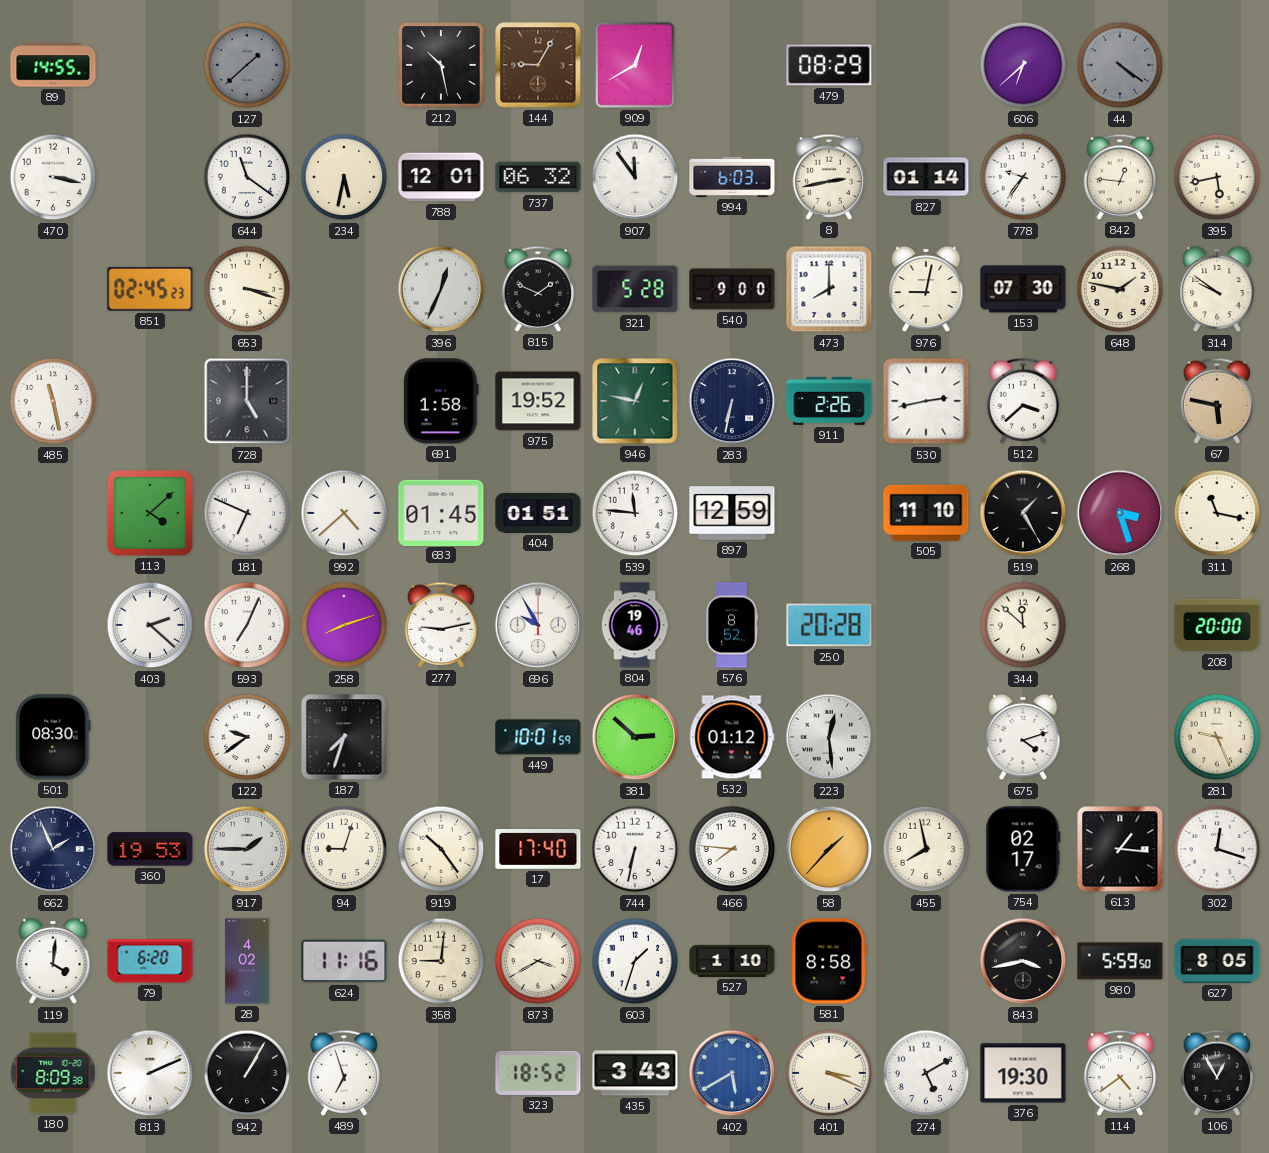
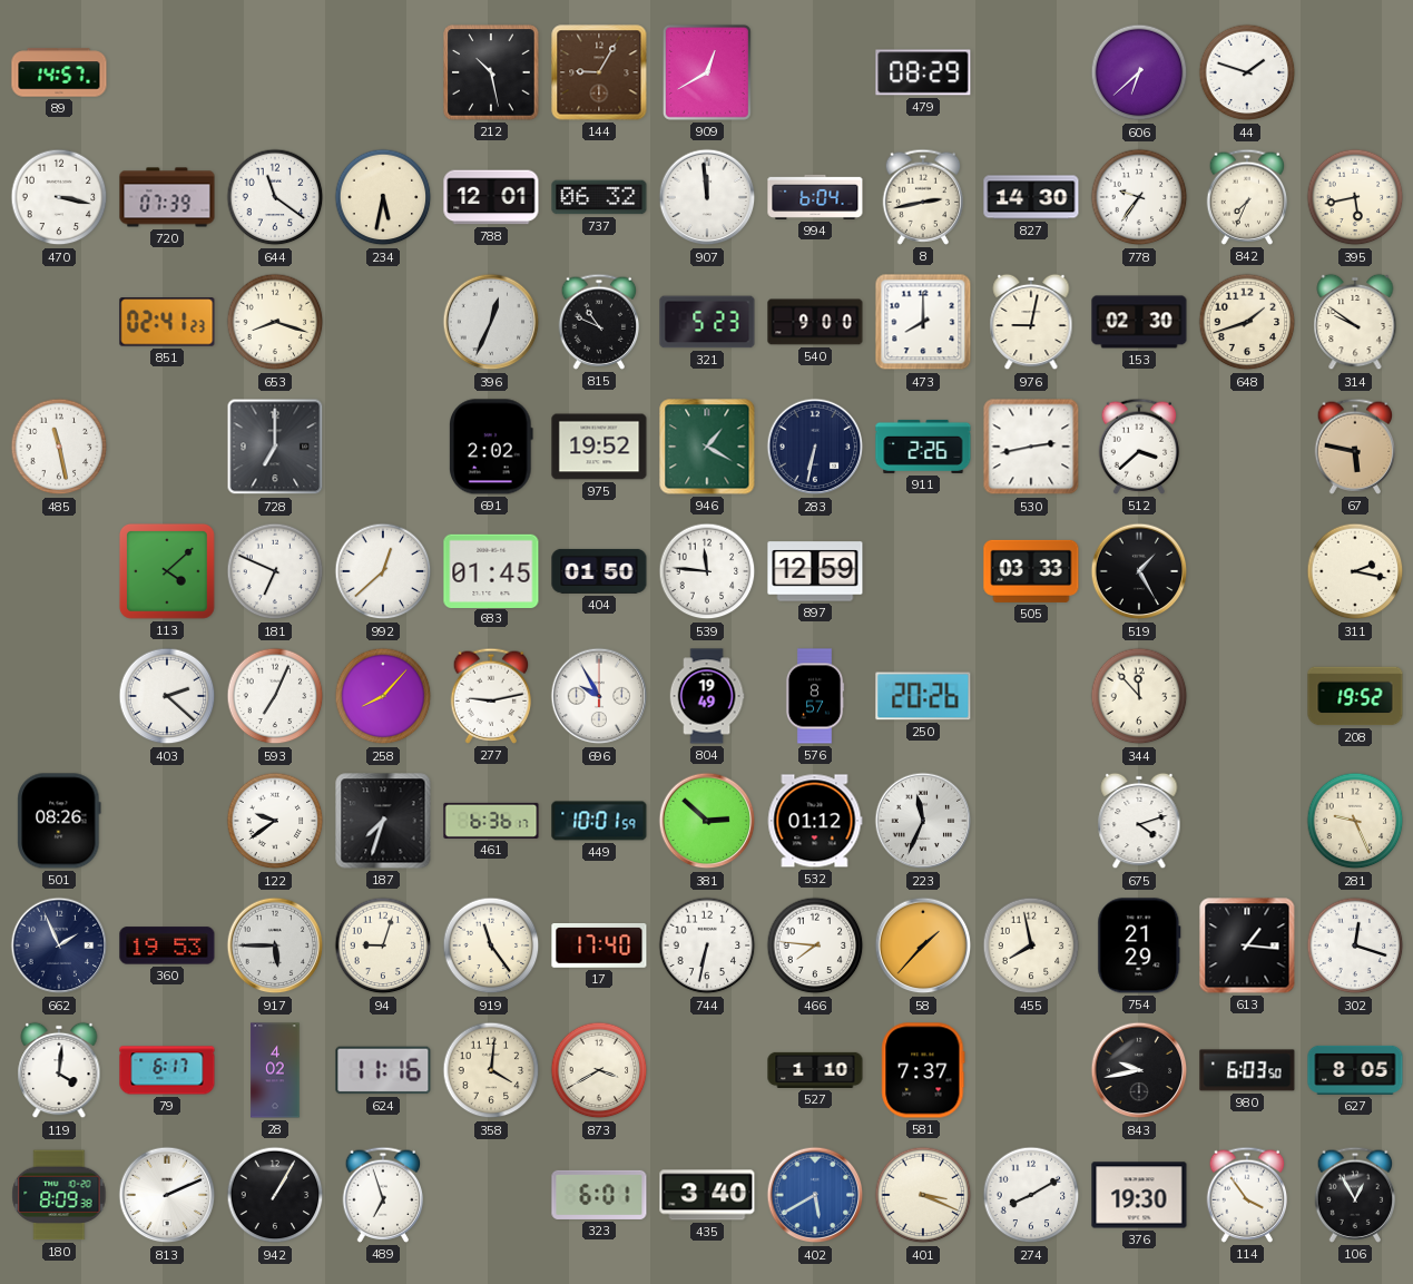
89: 14:55 -> 14:57 (59, 72)
127: 1:38 -> none (247, 65)
44: 4:21 -> 1:48 (1247, 72)
44 dial: grey -> white (1247, 72)
720: none -> 07:39 (167, 197)
907: 11:54 -> 11:59 (707, 197)
994: 6:03 -> 6:04 (815, 197)
827: 01:14 -> 14:30 (1031, 197)
842: 12:46 -> 7:34 (1247, 197)
851: 02:45 -> 02:41 (167, 322)
653: 3:18 -> 8:18 (275, 322)
815: 1:49 -> 10:49 (599, 322)
321: 5:28 -> 5:23 (707, 322)
153: 07:30 -> 02:30 (1139, 322)
648: 1:47 -> 1:42 (1247, 322)
728: 5:00 -> 7:00 (275, 447)
691: 1:58 -> 2:02 (491, 447)
946: 12:47 -> 1:20 (707, 447)
992: 4:38 -> 12:38 (383, 571)
404: 01:51 -> 01:50 (599, 571)
505: 11:10 -> 03:33 (1031, 571)
268: 3:27 -> none (1120, 513)
311: 11:17 -> 2:17 (1355, 571)
258: 8:12 -> 8:07 (383, 696)
804: 19:46 -> 19:49 (707, 696)
576: 8:52 -> 8:57 (815, 696)
250: 20:28 -> 20:26 (923, 696)
344: 11:52 -> 11:53 (1139, 696)
208: 20:00 -> 19:52 (1355, 696)
501: 08:30 -> 08:26 (59, 821)
461: none -> 6:36 (491, 821)
223: 12:29 -> 11:34 (923, 821)
917: 1:45 -> 5:45 (275, 945)
919: 10:24 -> 11:24 (491, 945)
754: 02:17 -> 21:29 (1139, 945)
79: 6:20 -> 6:17 (167, 1070)
358: 9:01 -> 4:01 (491, 1070)
603: 1:33 -> none (635, 961)
581: 8:58 -> 7:37 (923, 1070)
843: 3:43 -> 9:43 (1139, 1070)
980: 5:59 -> 6:03 (1247, 1070)
323: 18:52 -> 6:01 (599, 1195)
435: 3:43 -> 3:40 (707, 1195)
274: 5:10 -> 8:10 (1031, 1195)
114: 4:39 -> 3:54 (1247, 1195)
